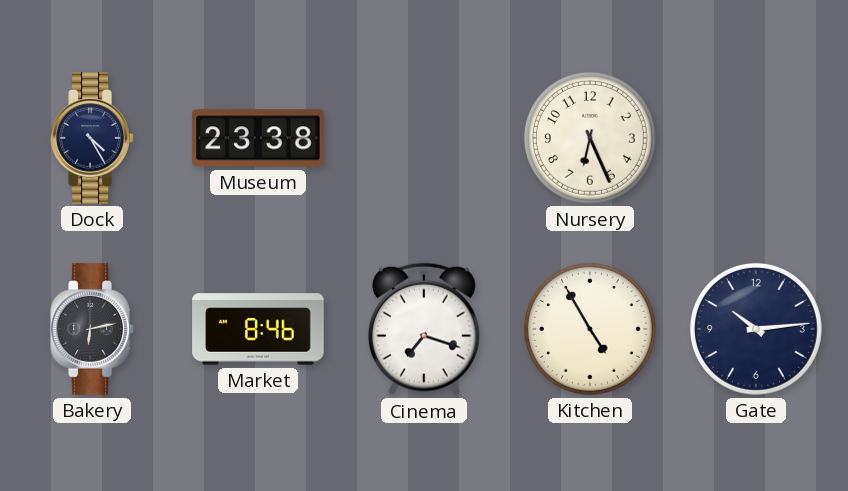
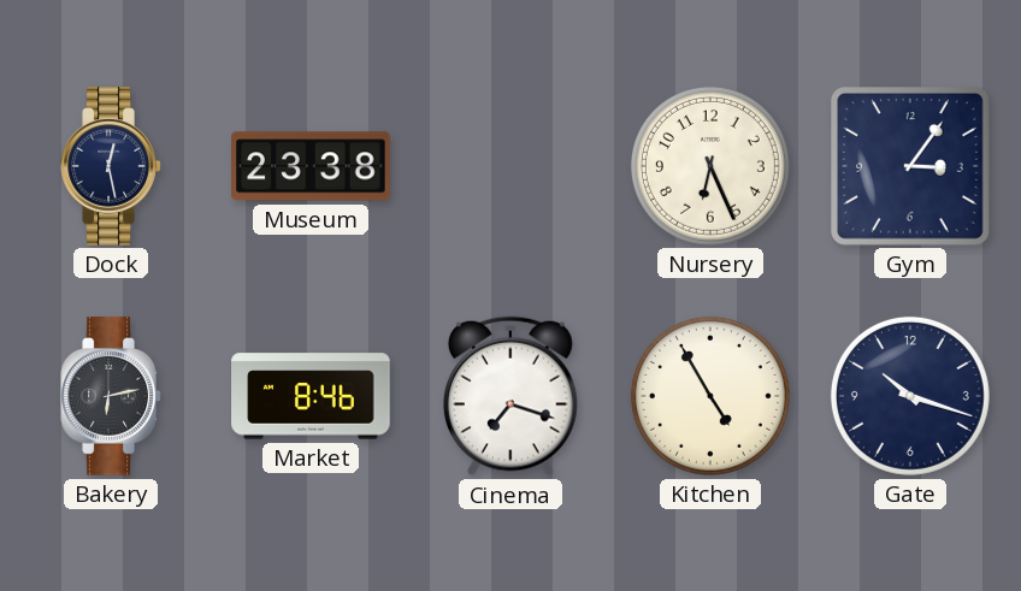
Dock: 4:25 -> 12:28 (111, 166)
Gym: none -> 3:06 (911, 167)
Gate: 10:14 -> 10:18 (910, 396)
